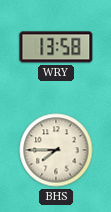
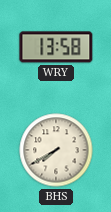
BHS: 7:45 -> 7:40 (56, 150)
